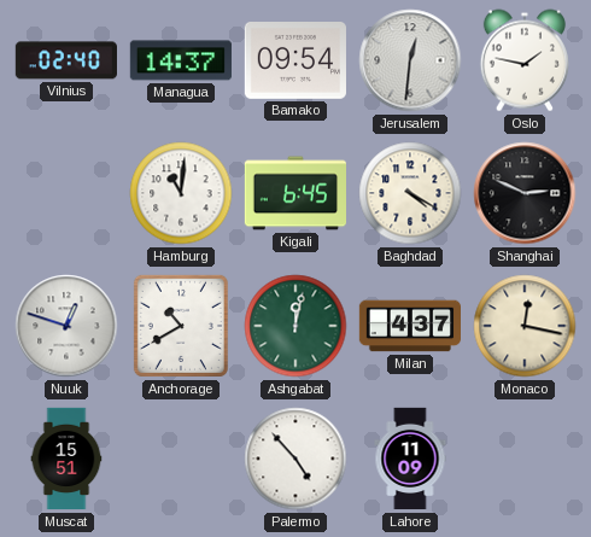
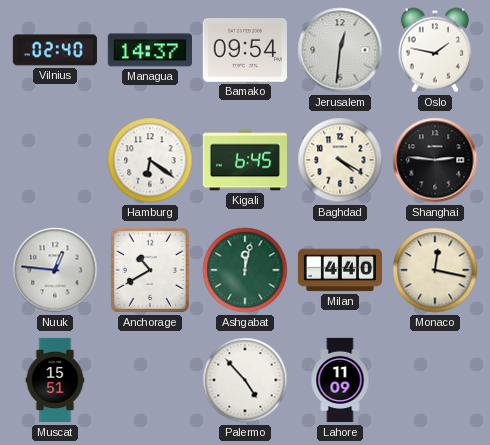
Hamburg: 11:01 -> 6:21 (150, 160)
Shanghai: 2:49 -> 2:46 (435, 160)
Nuuk: 12:48 -> 12:46 (55, 270)
Milan: 4:37 -> 4:40 (339, 270)
